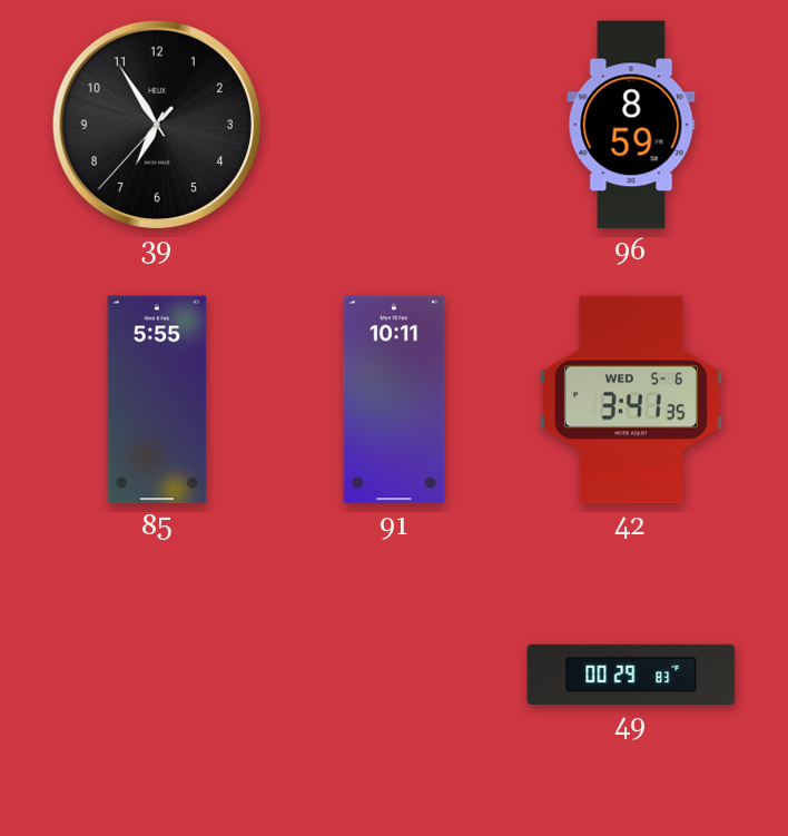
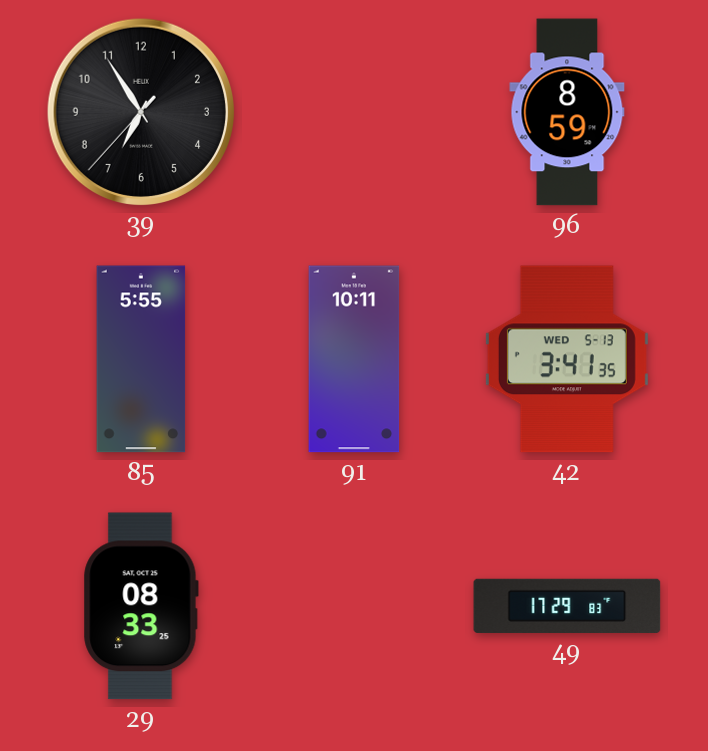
42 date: WED 5-6 -> WED 5-13 (567, 359)
29: none -> 08:33 (141, 606)
49: 00:29 -> 17:29 (567, 606)
